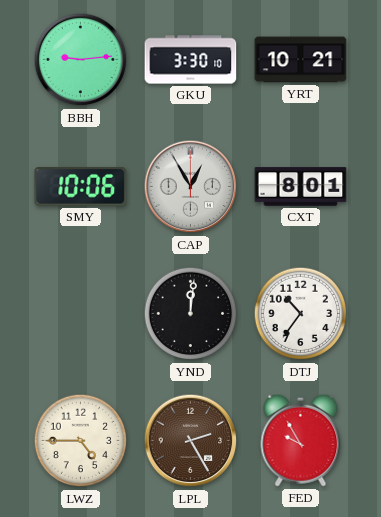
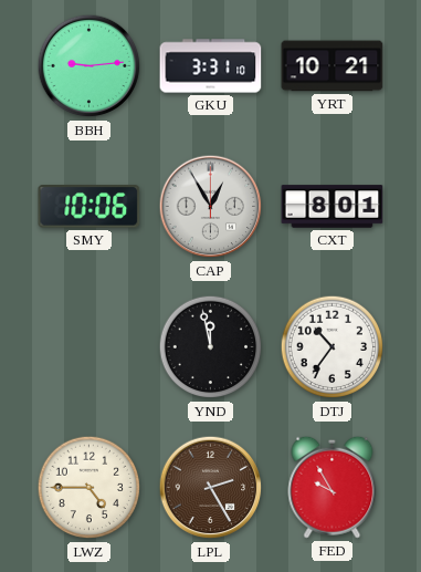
GKU: 3:30 -> 3:31 (211, 66)
YND: 12:01 -> 11:58 (211, 347)
